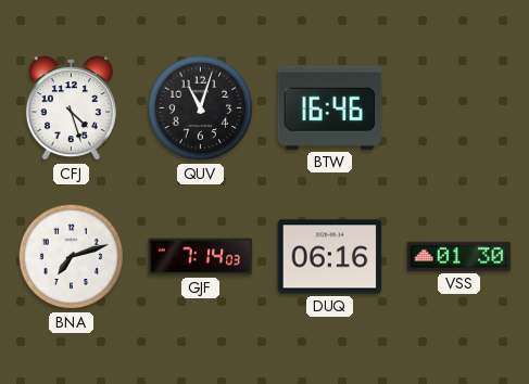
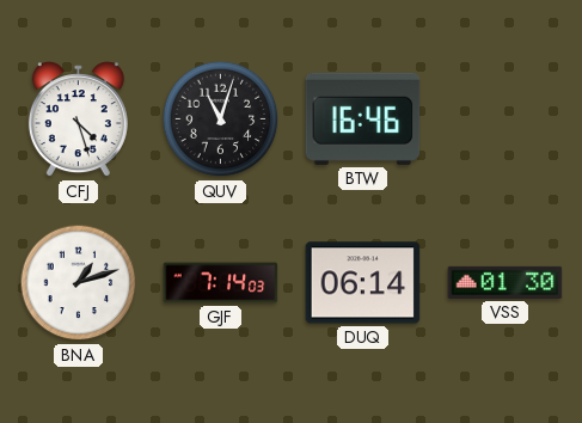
BNA: 7:12 -> 1:12 (79, 283)
DUQ: 06:16 -> 06:14 (363, 283)
